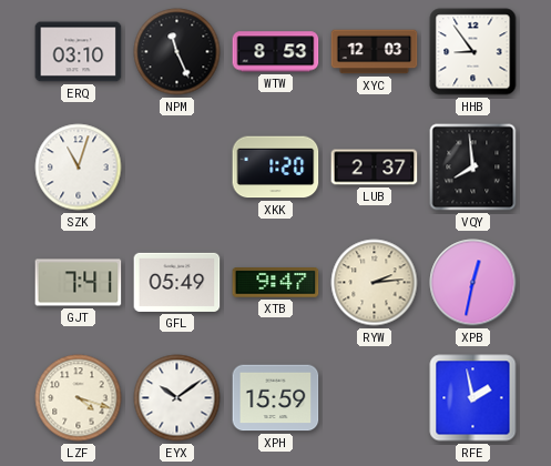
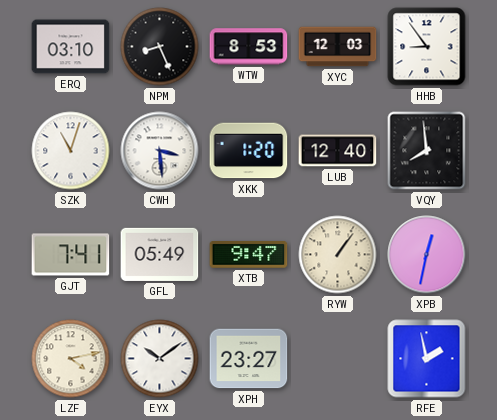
NPM: 11:26 -> 8:26 (160, 47)
CWH: none -> 3:29 (160, 151)
LUB: 2:37 -> 12:40 (338, 151)
RYW: 2:14 -> 1:06 (338, 255)
LZF: 4:18 -> 4:13 (71, 359)
XPH: 15:59 -> 23:27 (249, 359)
